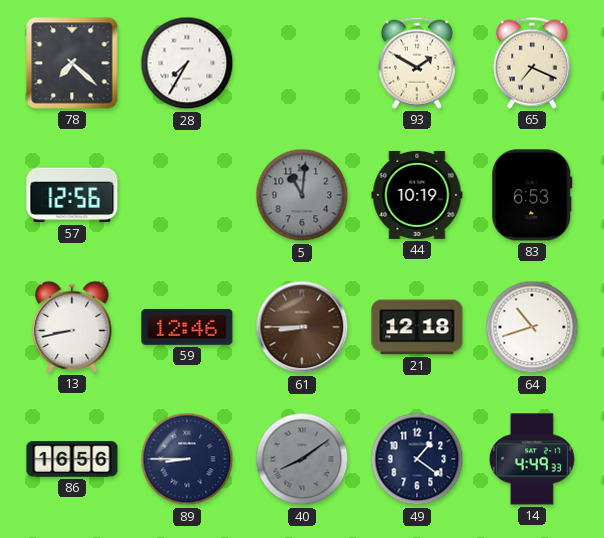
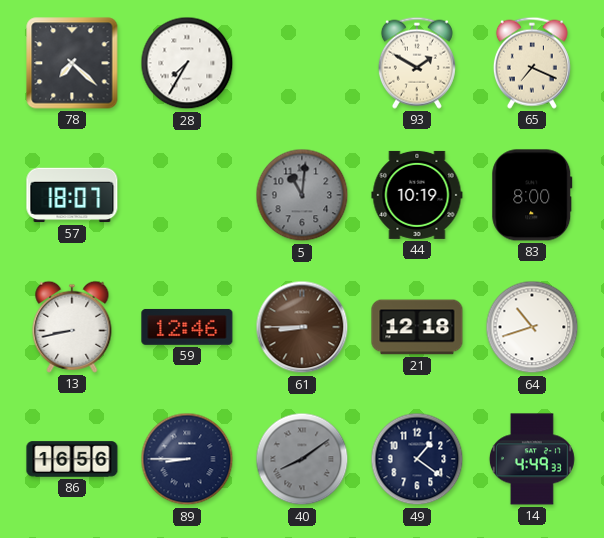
57: 12:56 -> 18:07 (72, 195)
83: 6:53 -> 8:00 (532, 195)
